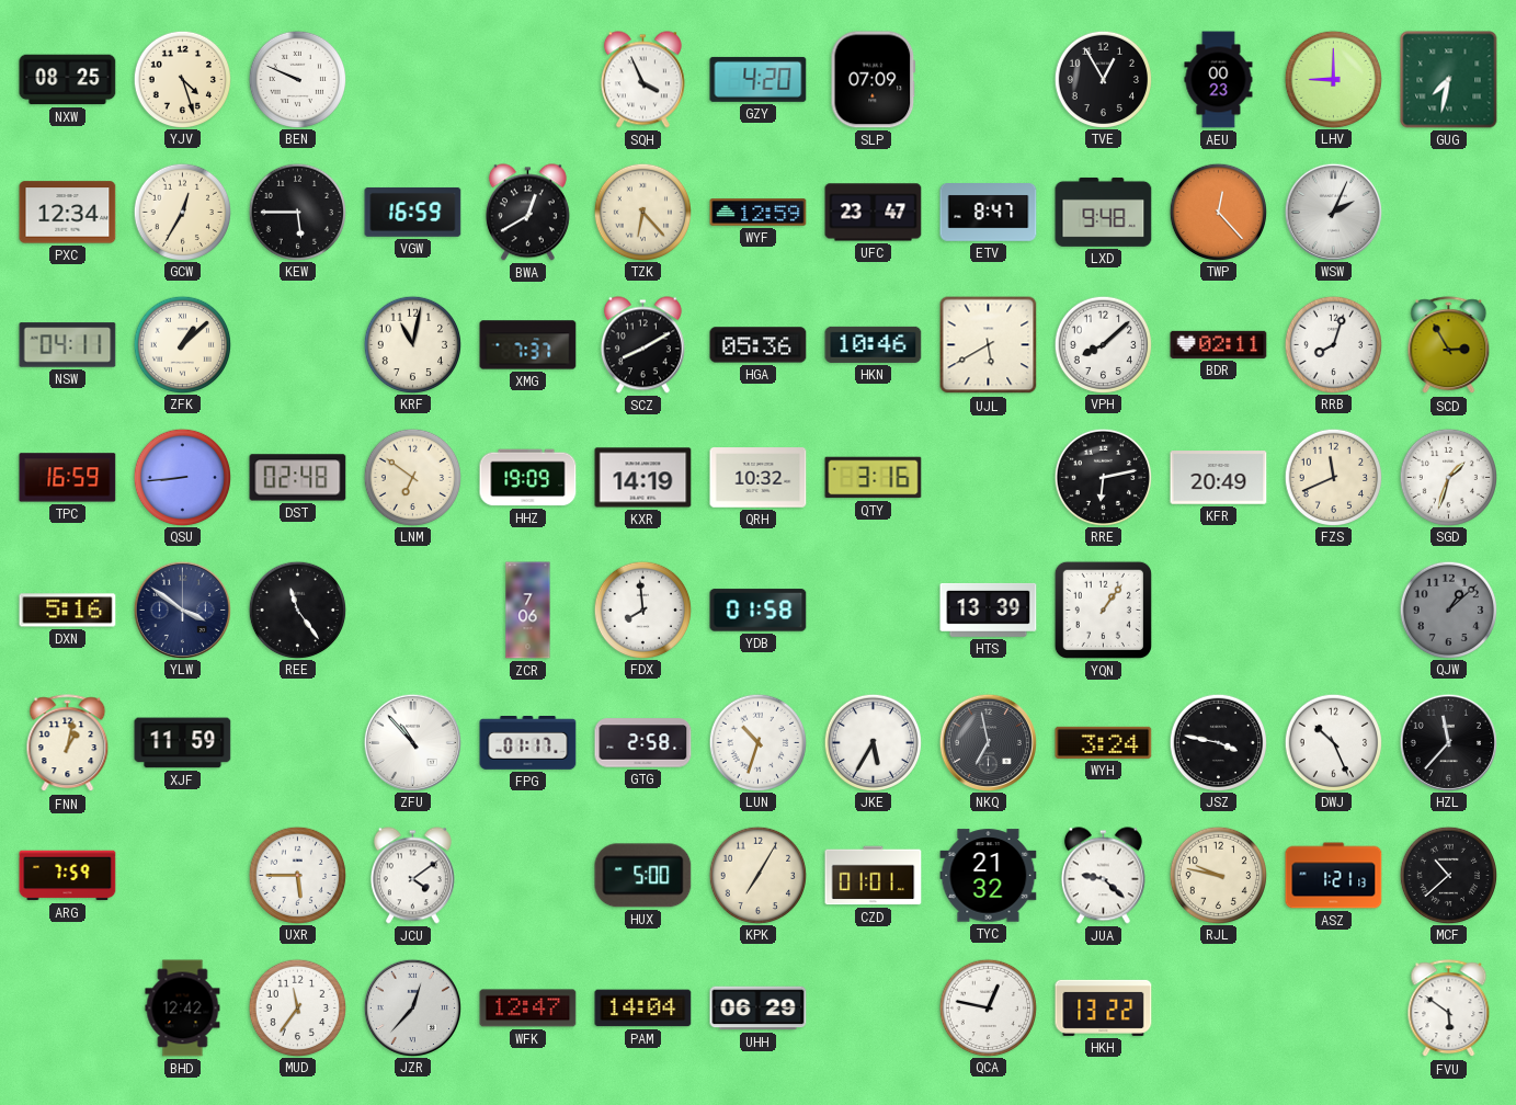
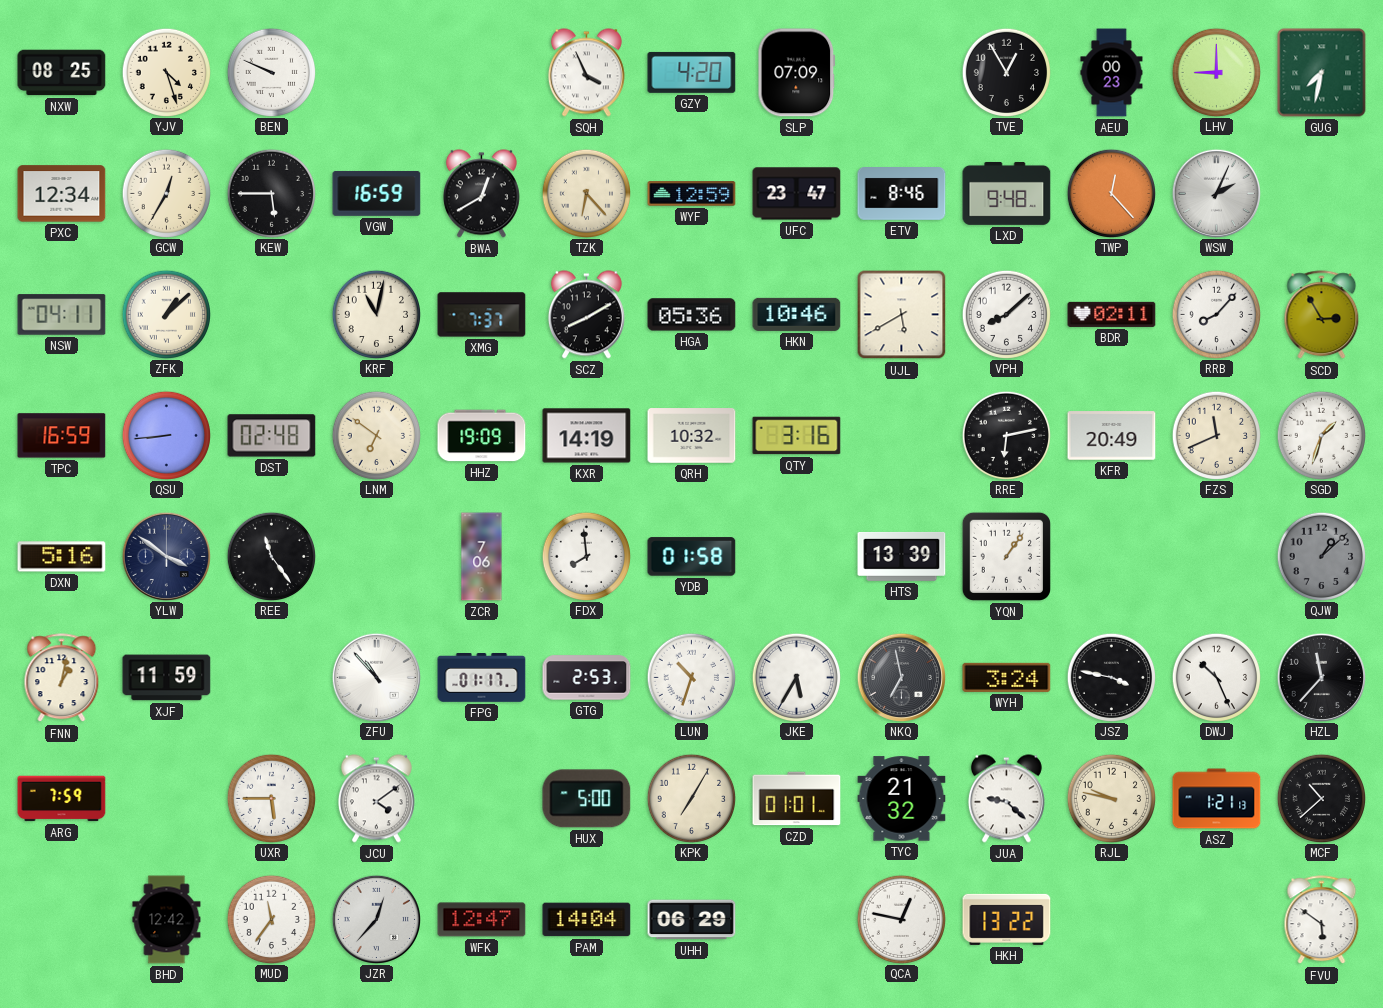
ETV: 8:47 -> 8:46 (902, 194)
RRB: 8:03 -> 8:07 (1216, 314)
GTG: 2:58 -> 2:53 (587, 678)
